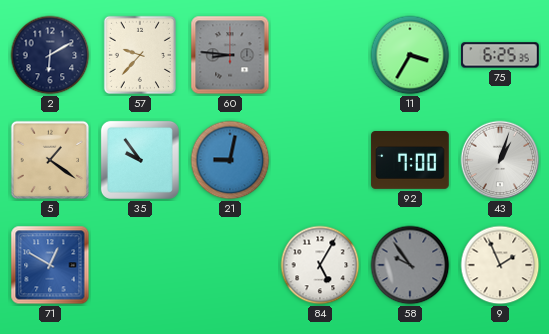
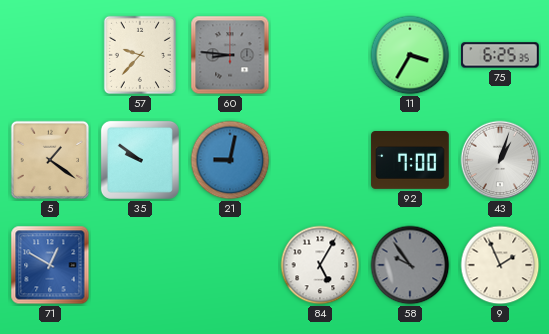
2: 6:10 -> none (50, 55)
35: 9:54 -> 9:51 (140, 160)
